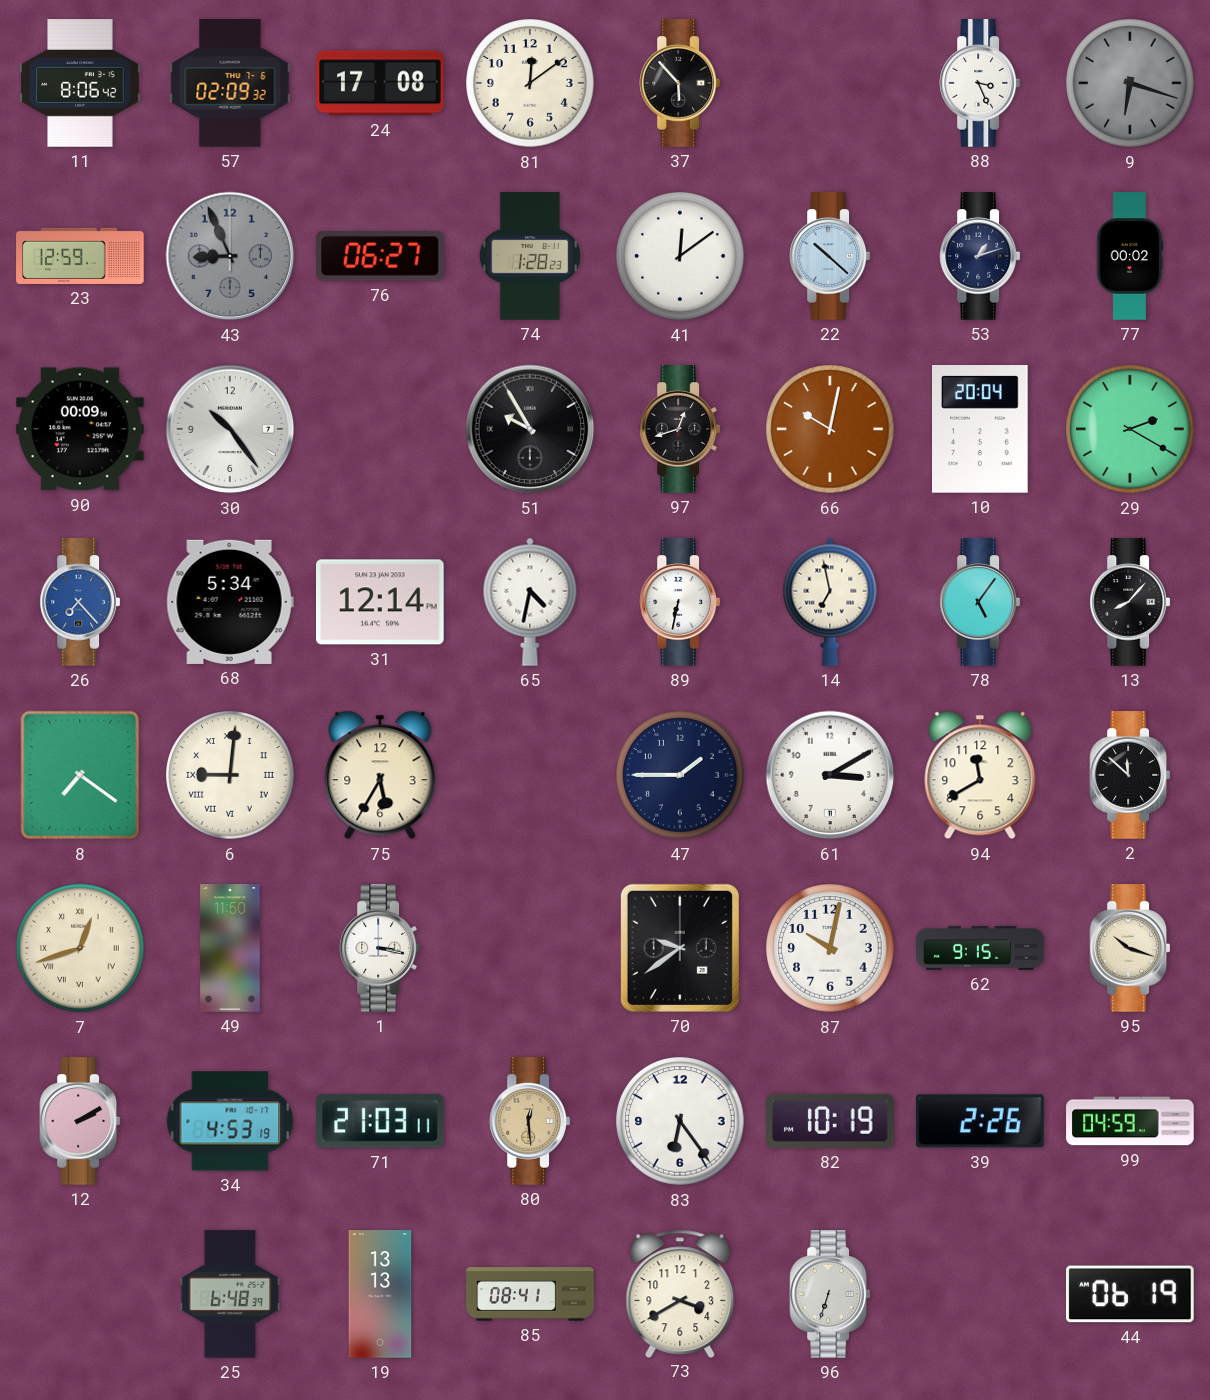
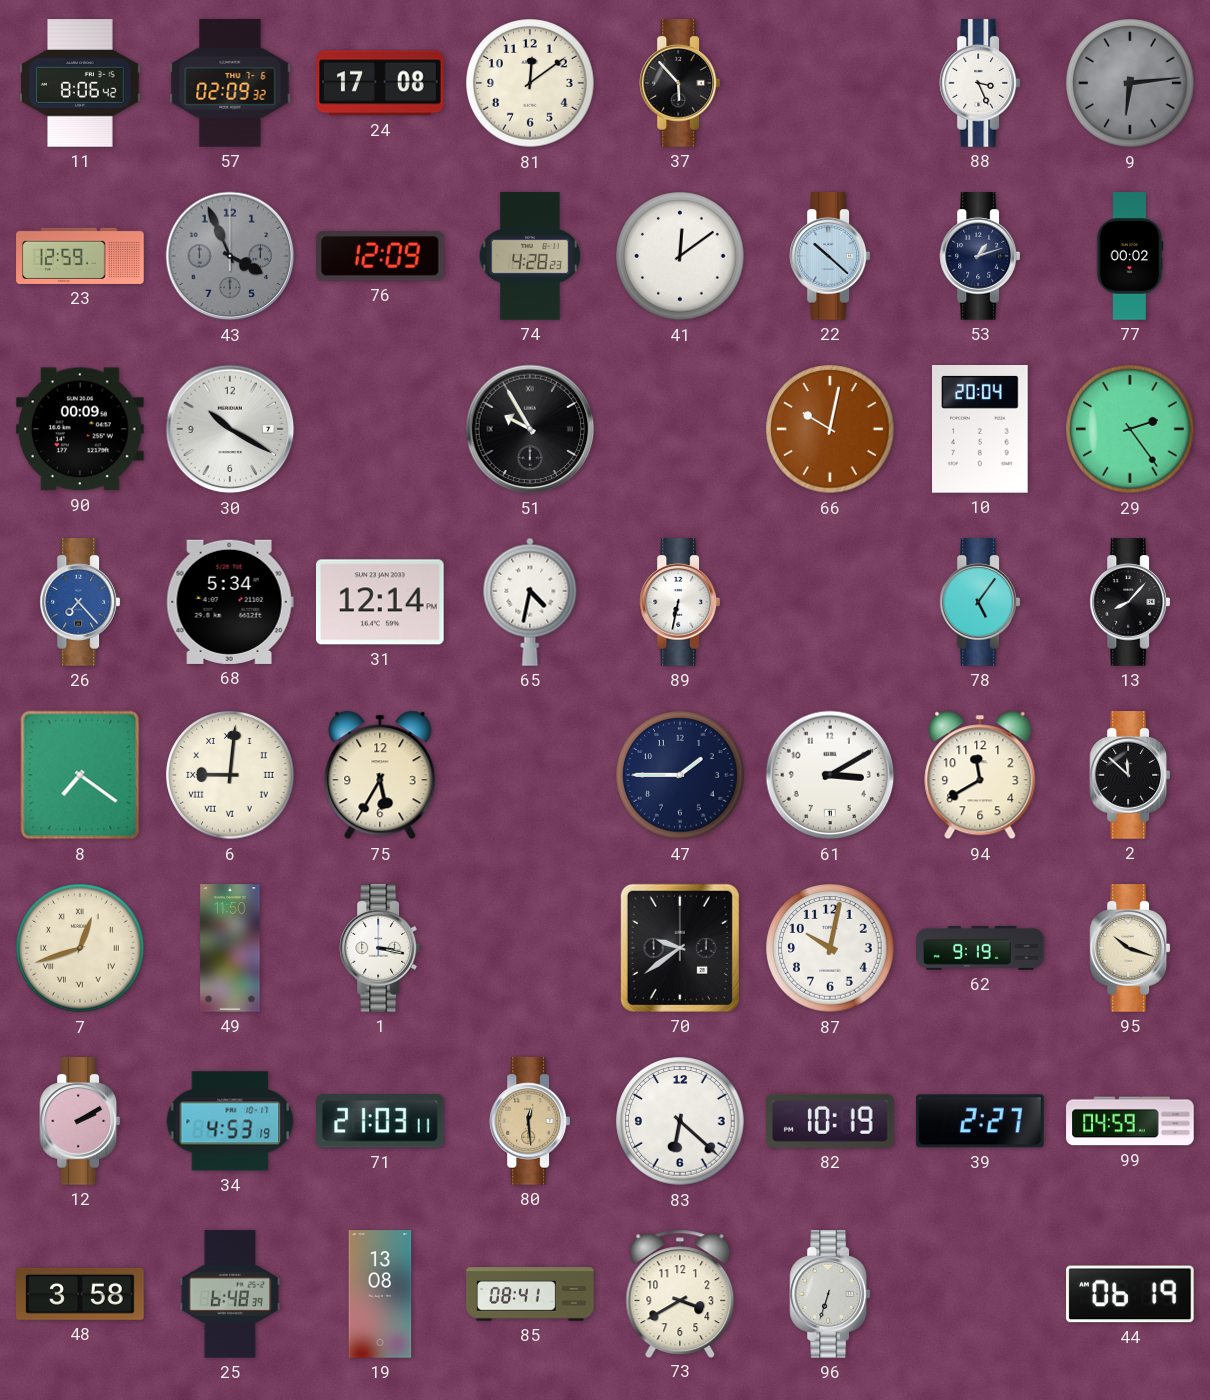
9: 6:18 -> 6:14 (1130, 83)
43: 8:56 -> 3:56 (230, 256)
76: 06:27 -> 12:09 (381, 256)
74: 1:28 -> 4:28 (530, 256)
30: 10:24 -> 10:20 (230, 429)
97: 12:42 -> none (680, 429)
29: 2:20 -> 2:24 (1130, 429)
14: 6:58 -> none (830, 602)
62: 9:15 -> 9:19 (980, 948)
83: 6:24 -> 6:22 (680, 1121)
39: 2:26 -> 2:27 (981, 1121)
48: none -> 3:58 (80, 1294)
19: 13:13 -> 13:08 (380, 1294)
